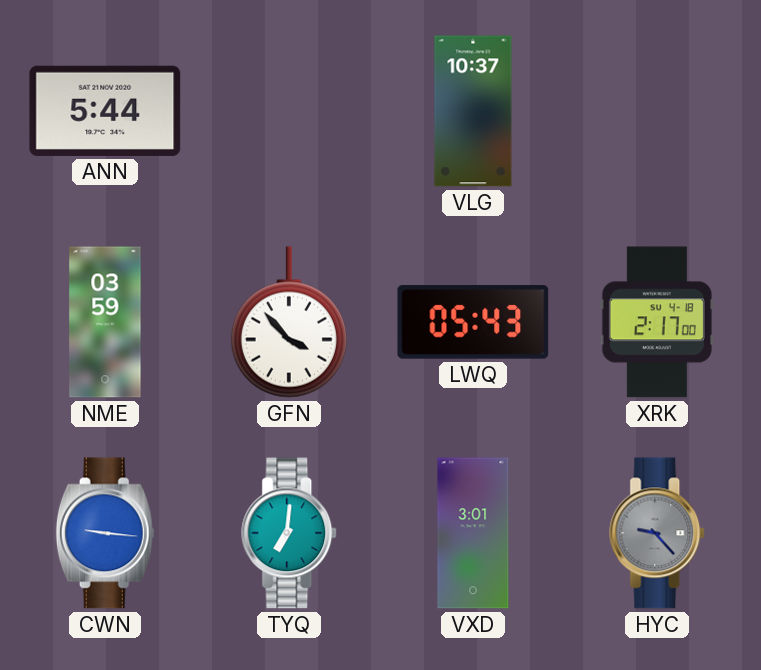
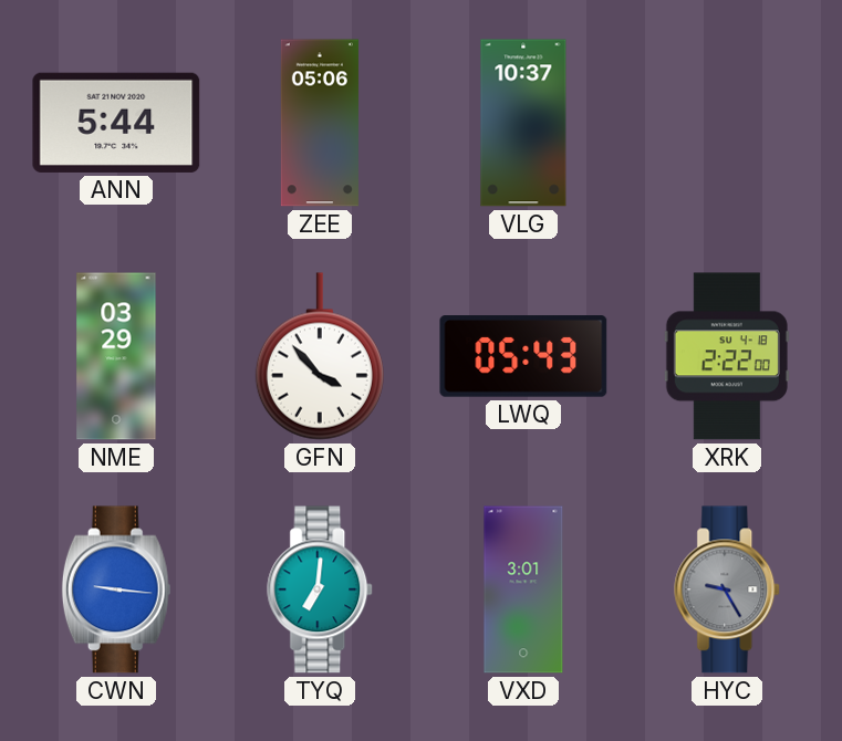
ZEE: none -> 05:06 (320, 123)
NME: 03:59 -> 03:29 (116, 356)
XRK: 2:17 -> 2:22 (727, 356)
HYC: 9:23 -> 9:25 (728, 589)
